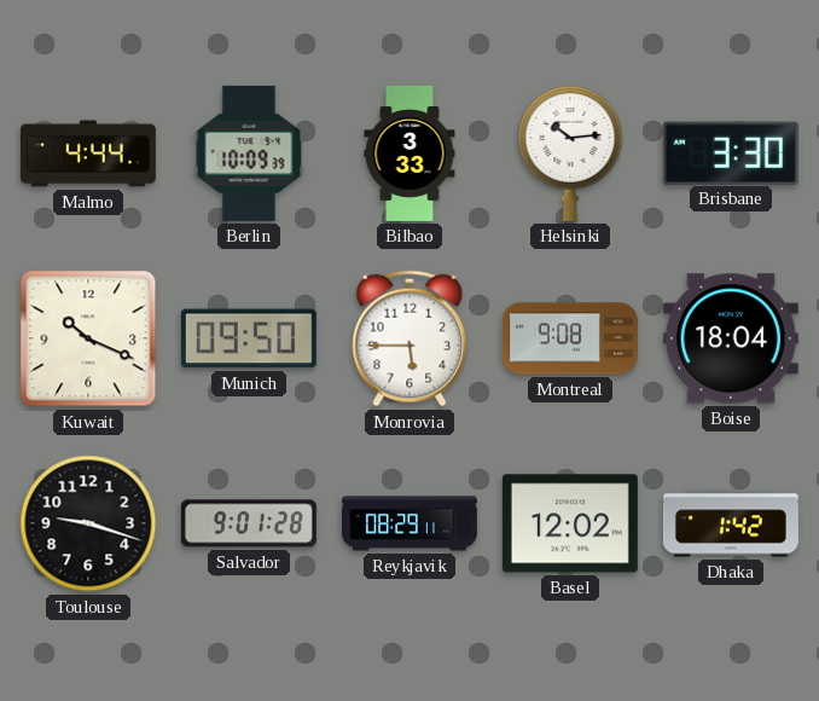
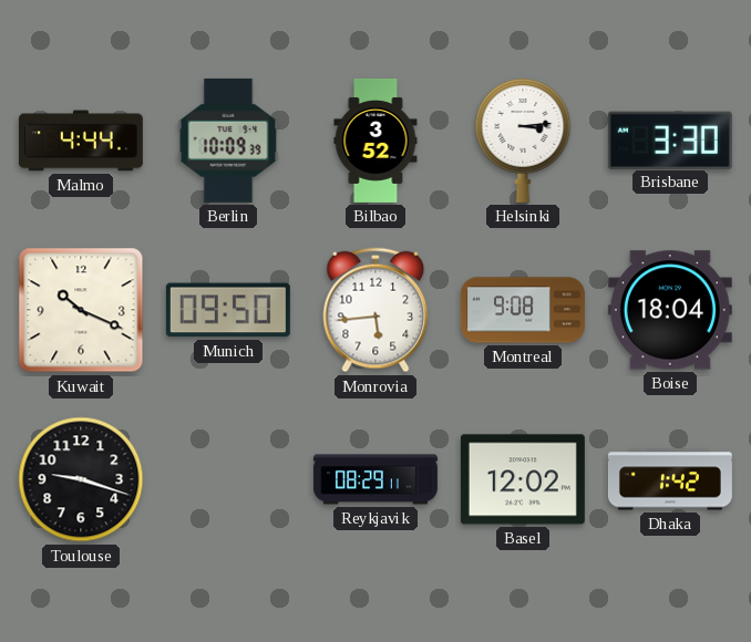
Bilbao: 3:33 -> 3:52 (375, 141)
Helsinki: 10:14 -> 3:14 (523, 139)
Monrovia: 5:45 -> 5:44 (375, 310)
Salvador: 9:01 -> none (249, 523)
